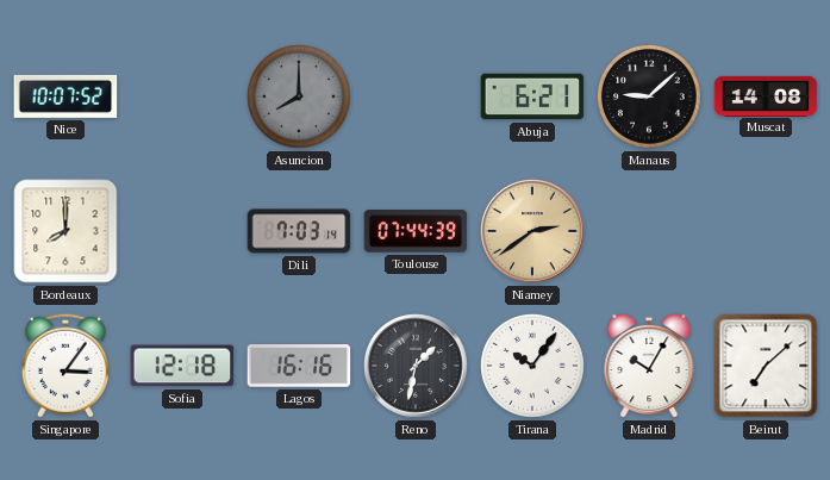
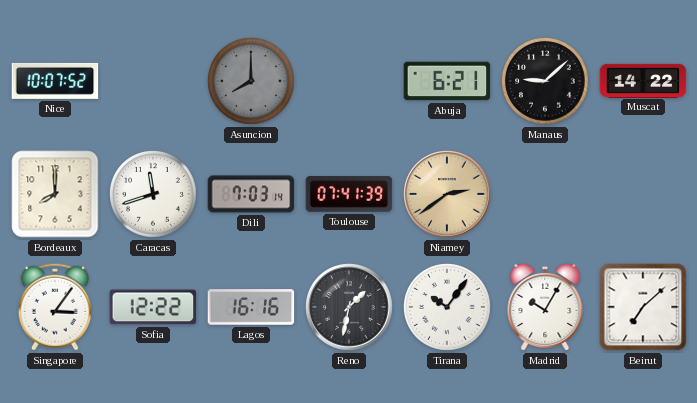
Muscat: 14:08 -> 14:22 (643, 80)
Caracas: none -> 11:42 (154, 195)
Toulouse: 07:44 -> 07:41 (349, 194)
Sofia: 12:18 -> 12:22 (153, 307)
